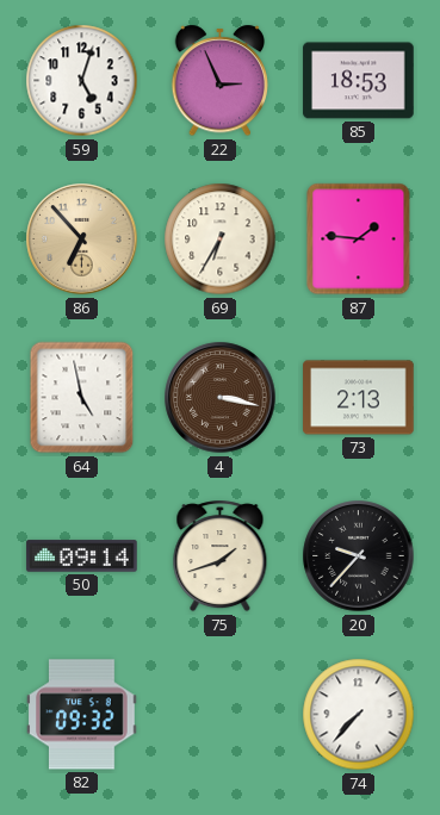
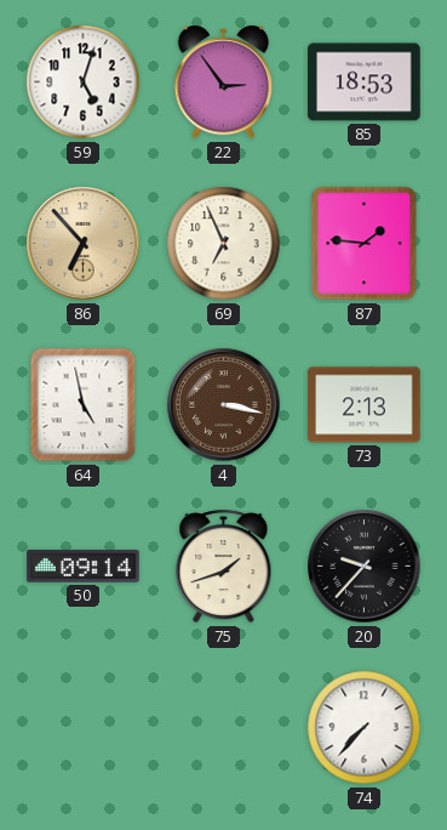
22: 2:56 -> 2:54 (224, 83)
69: 6:35 -> 6:56 (224, 244)
82: 09:32 -> none (82, 715)
